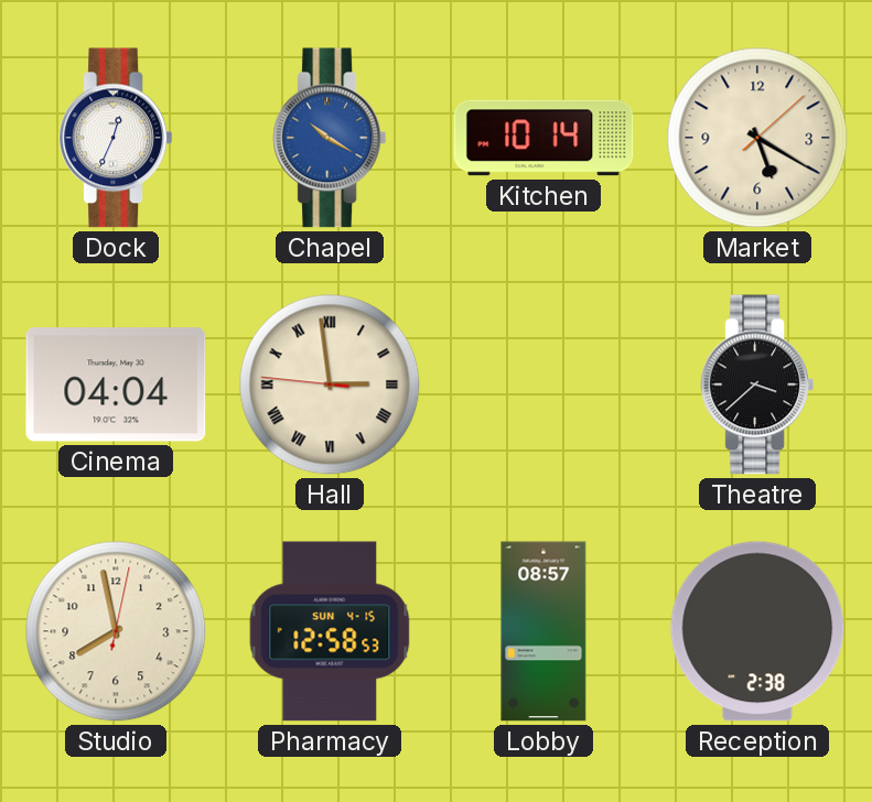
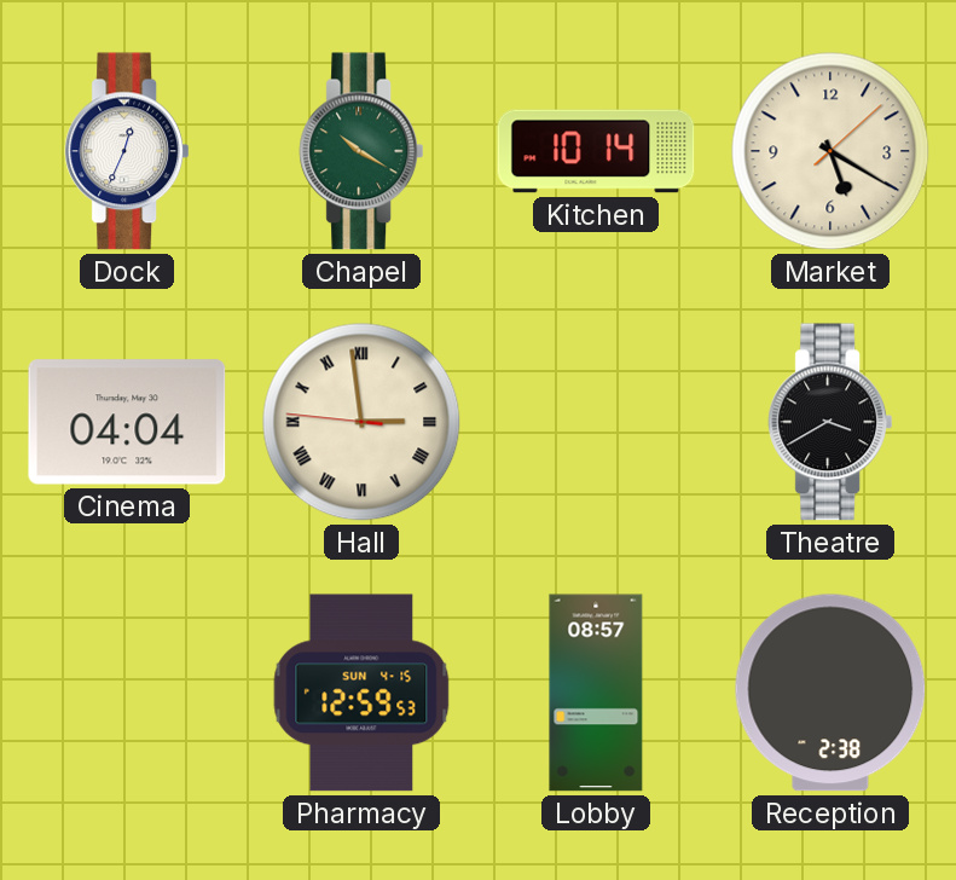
Chapel dial: blue -> green (360, 151)
Theatre: 3:38 -> 3:40 (829, 422)
Studio: 7:58 -> none (116, 631)
Pharmacy: 12:58 -> 12:59 (361, 693)
